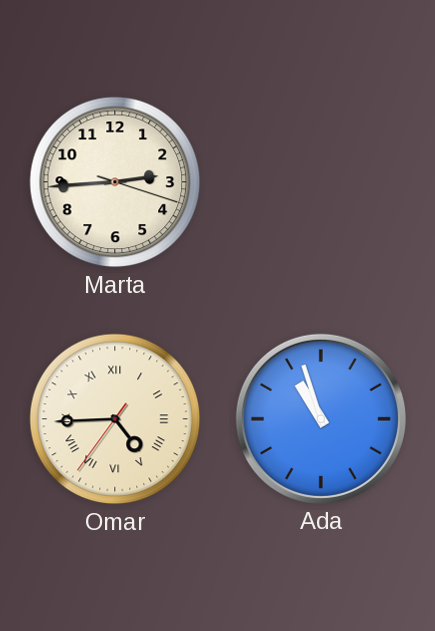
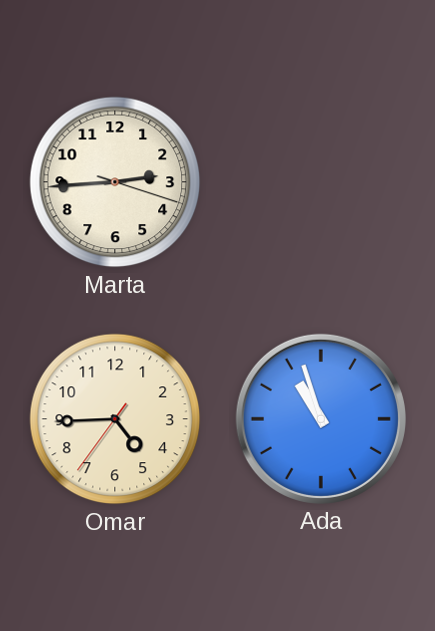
Omar numerals: Roman -> Arabic (115, 419)
